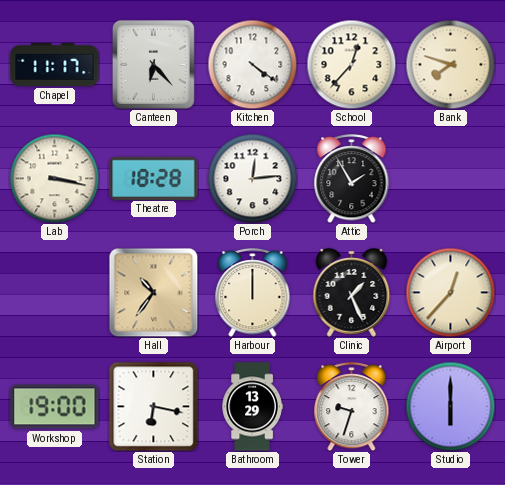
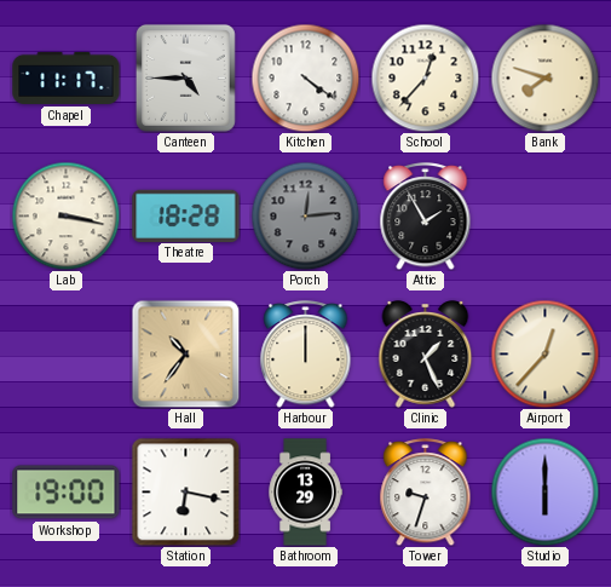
Canteen: 6:23 -> 4:45 (185, 77)
Porch dial: white -> grey (305, 215)
